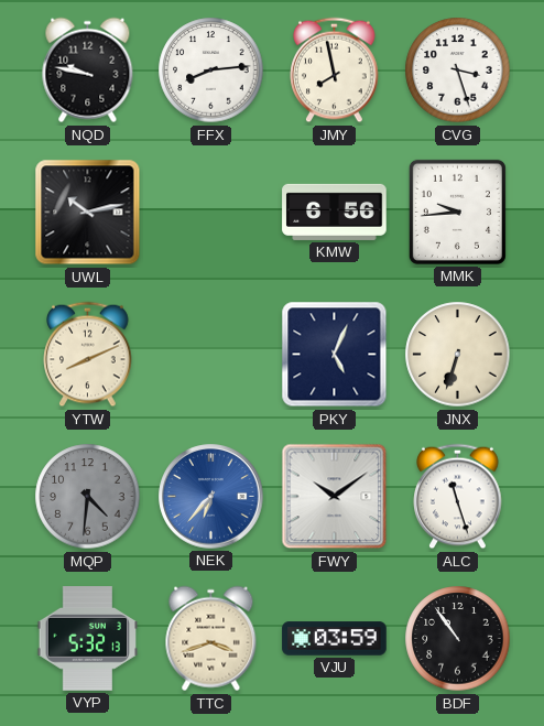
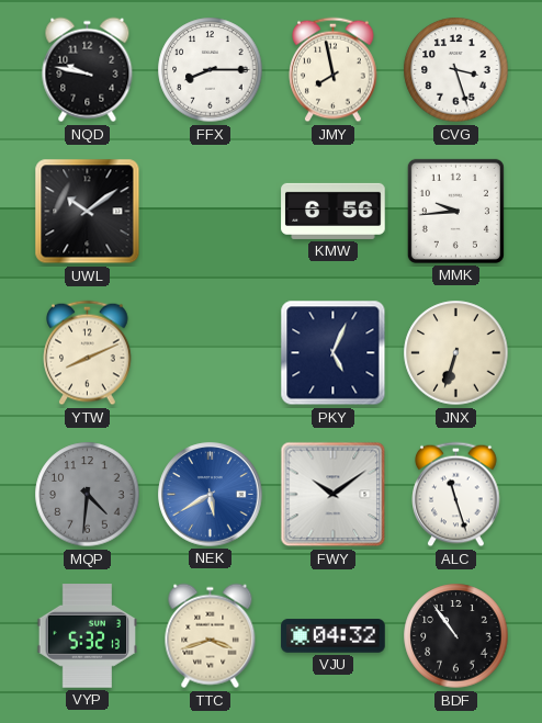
FFX: 8:14 -> 8:15 (211, 70)
UWL: 10:13 -> 10:09 (88, 212)
NEK: 6:37 -> 5:40 (211, 495)
VJU: 03:59 -> 04:32 (334, 636)
